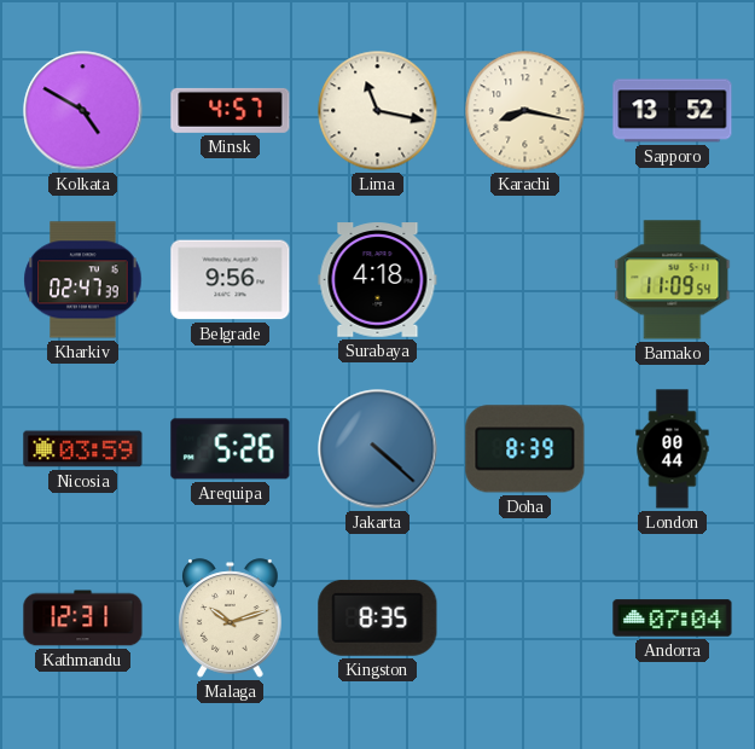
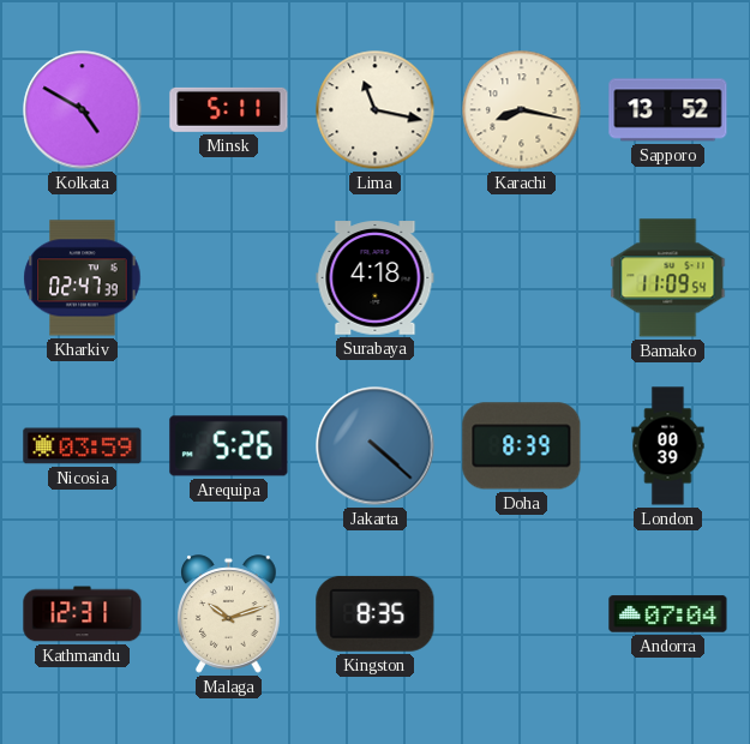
Minsk: 4:57 -> 5:11 (229, 109)
Belgrade: 9:56 -> none (231, 280)
London: 00:44 -> 00:39 (668, 446)
